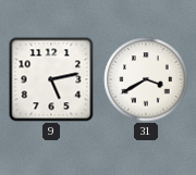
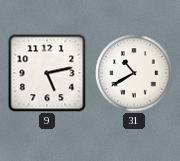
31: 3:40 -> 10:40 (134, 73)
